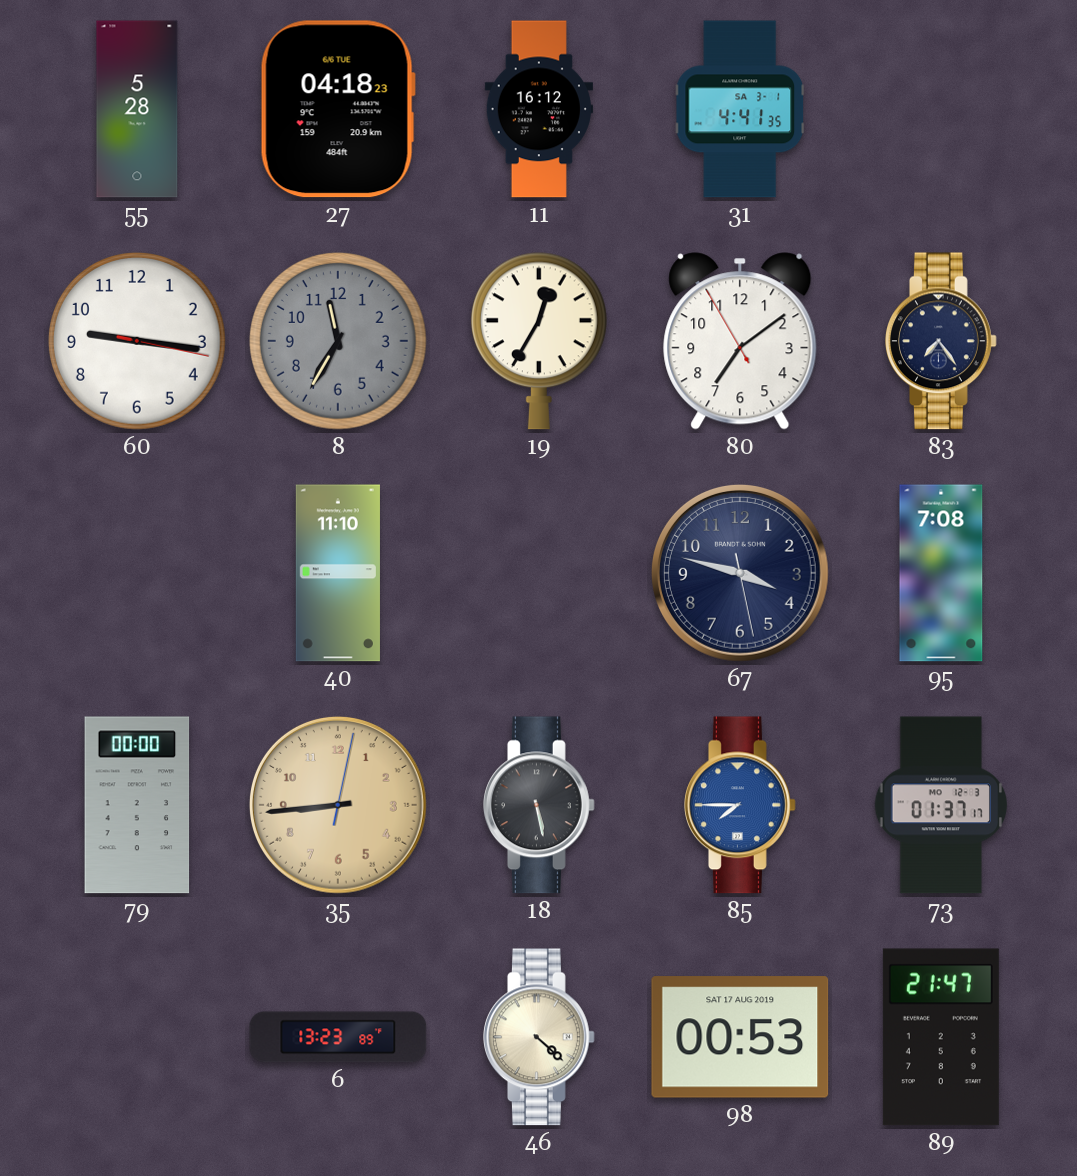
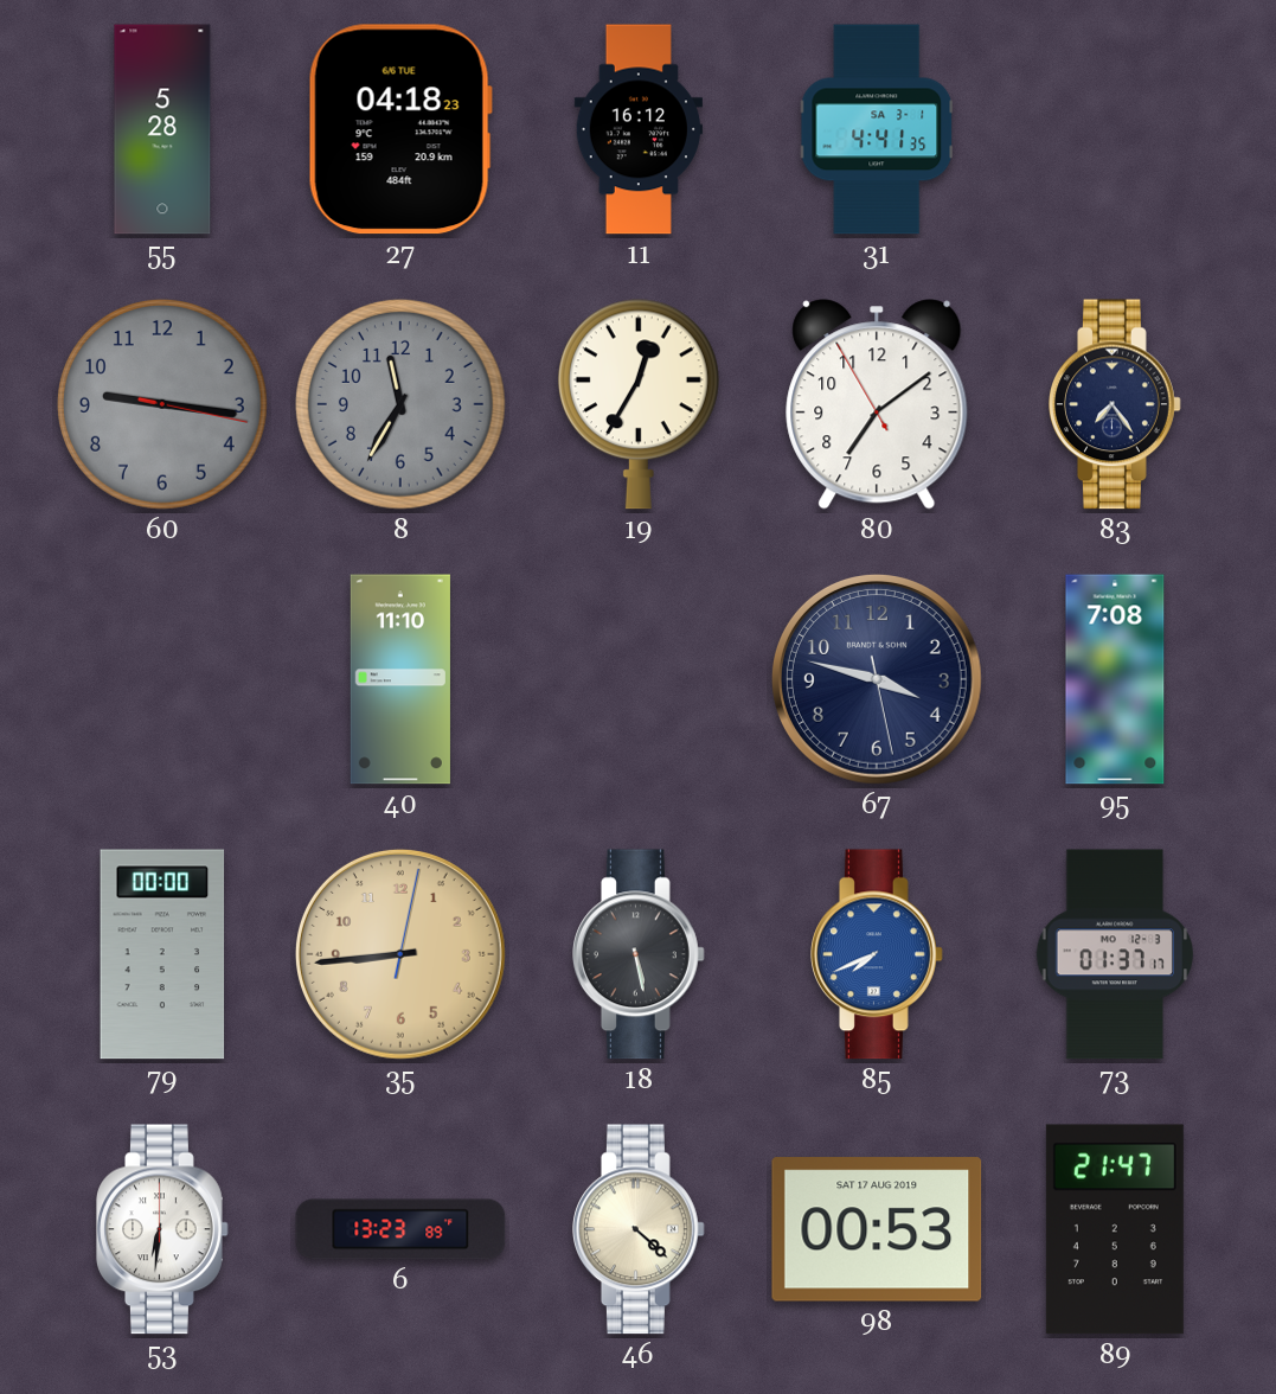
60 dial: white -> grey (162, 404)
85: 7:45 -> 7:41 (878, 954)
53: none -> 6:31 (163, 1229)
